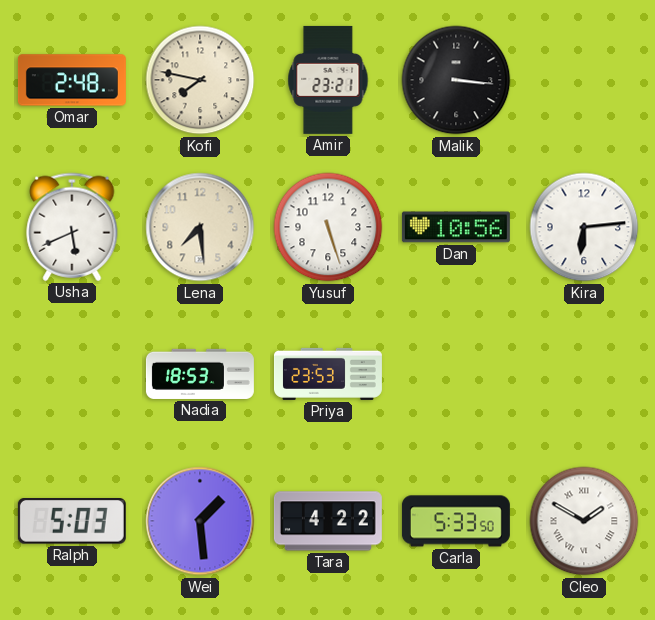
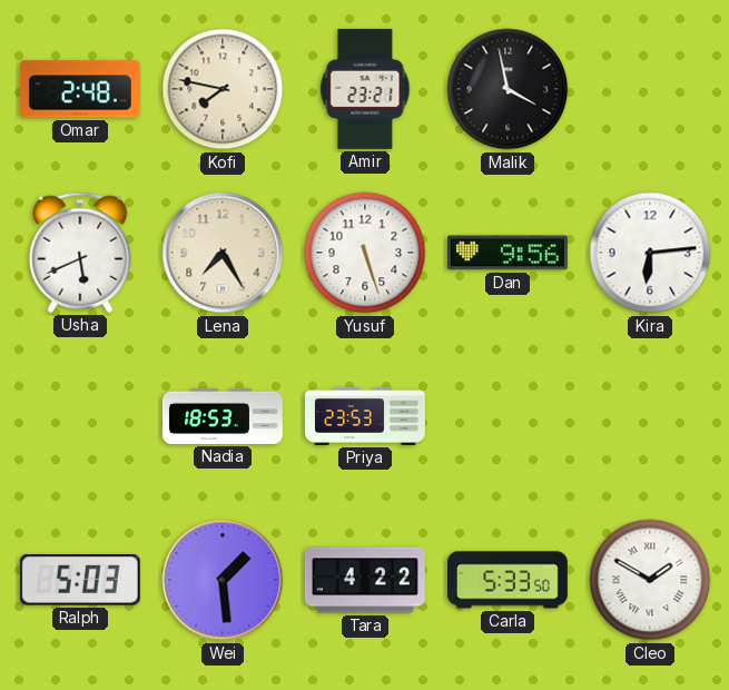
Malik: 3:16 -> 3:58 (508, 89)
Lena: 7:29 -> 7:25 (223, 253)
Dan: 10:56 -> 9:56 (508, 253)
